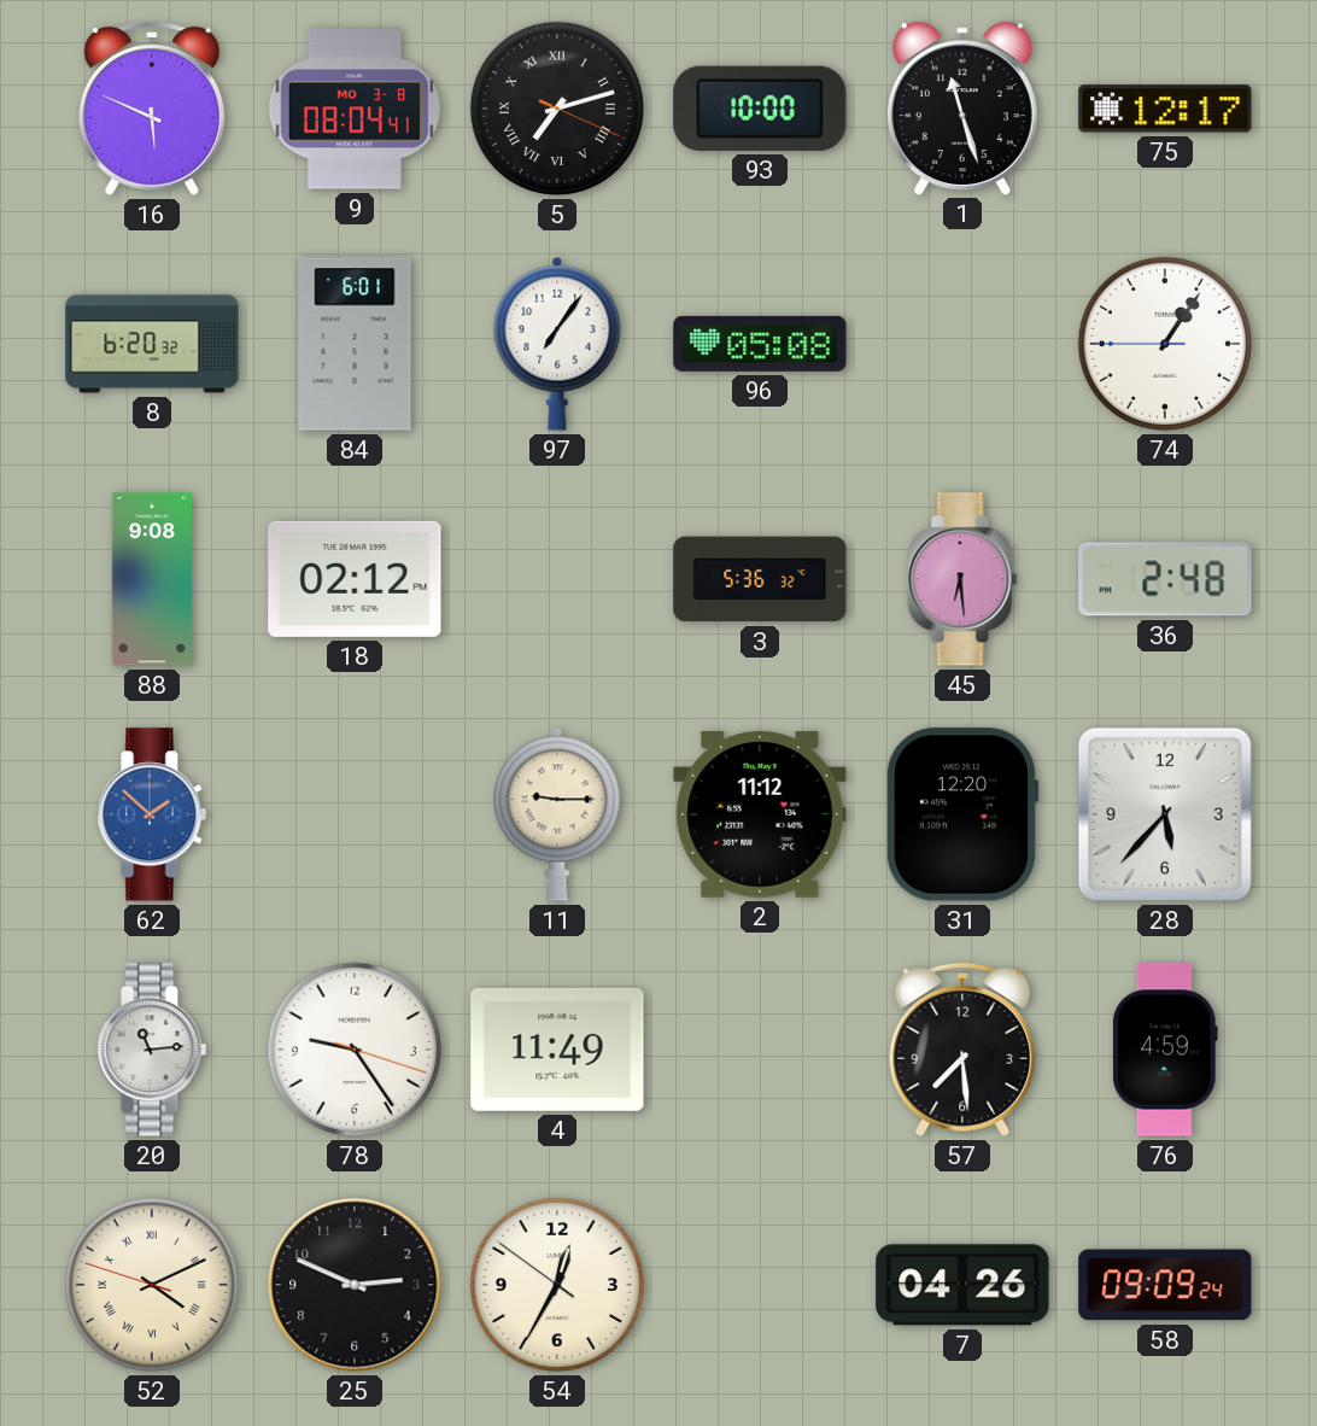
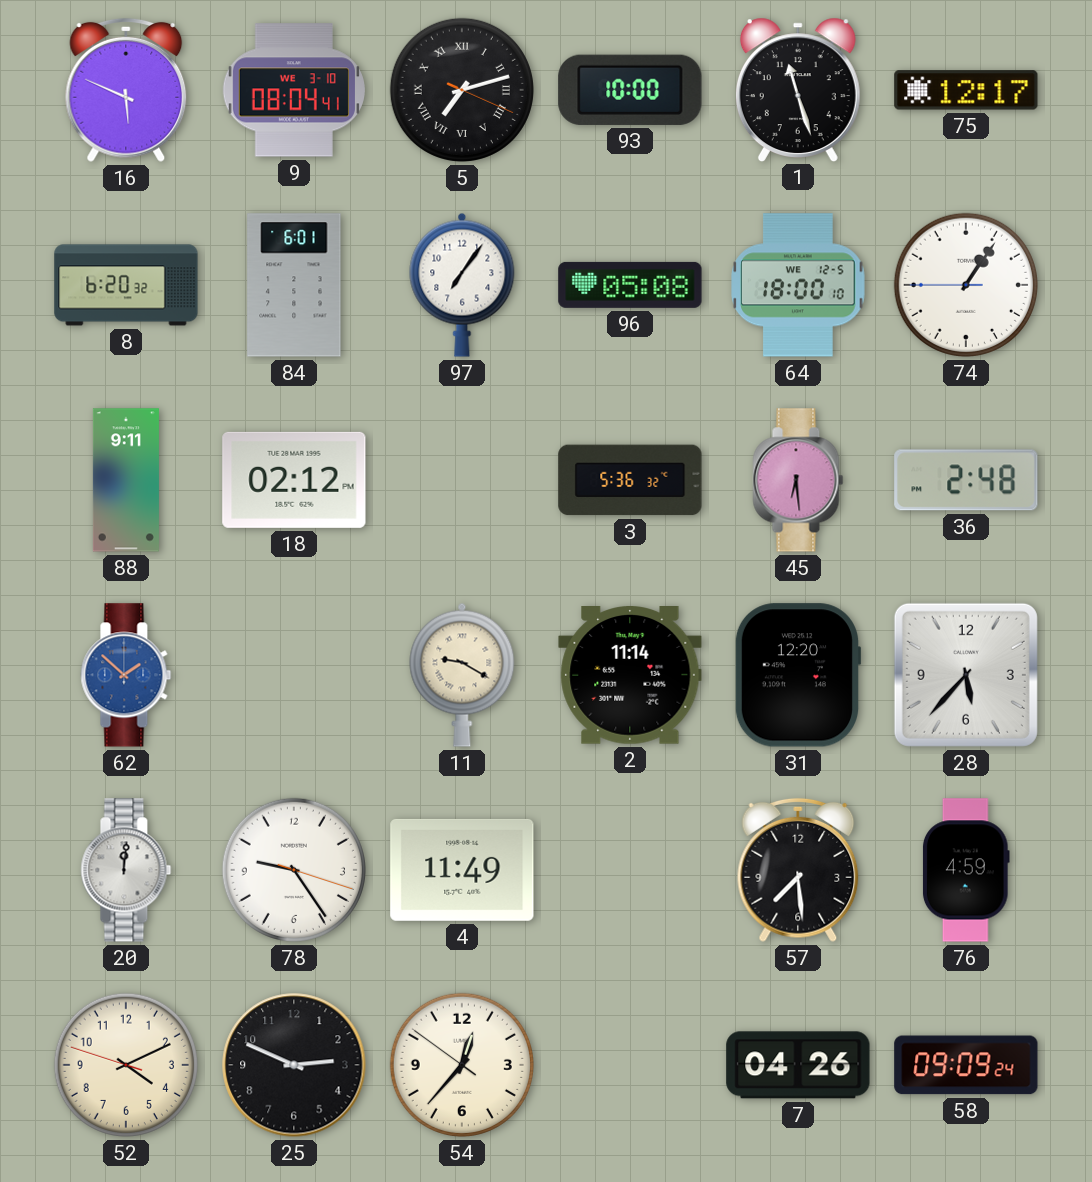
9 date: MO 3-8 -> WE 3-10 (294, 90)
64: none -> 18:00 (798, 285)
88: 9:08 -> 9:11 (126, 480)
11: 9:15 -> 9:20 (462, 675)
2: 11:12 -> 11:14 (630, 676)
20: 11:14 -> 12:01 (126, 870)
52 numerals: Roman -> Arabic (126, 1065)
54: 12:34 -> 12:36 (462, 1065)
